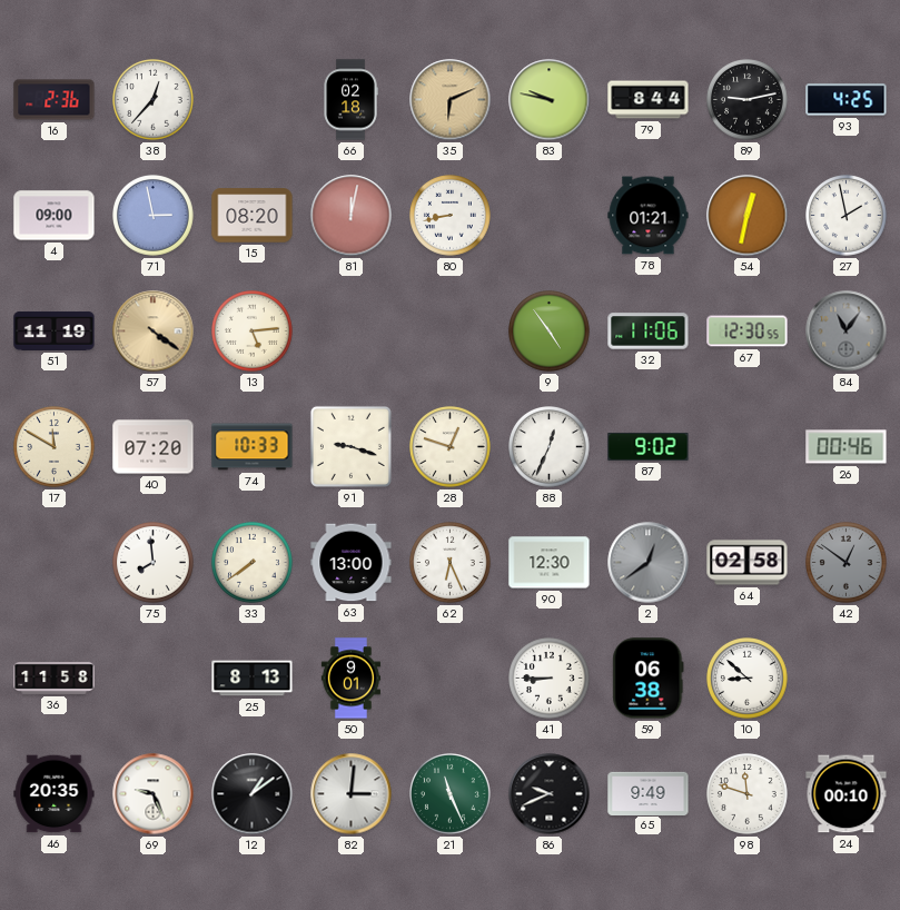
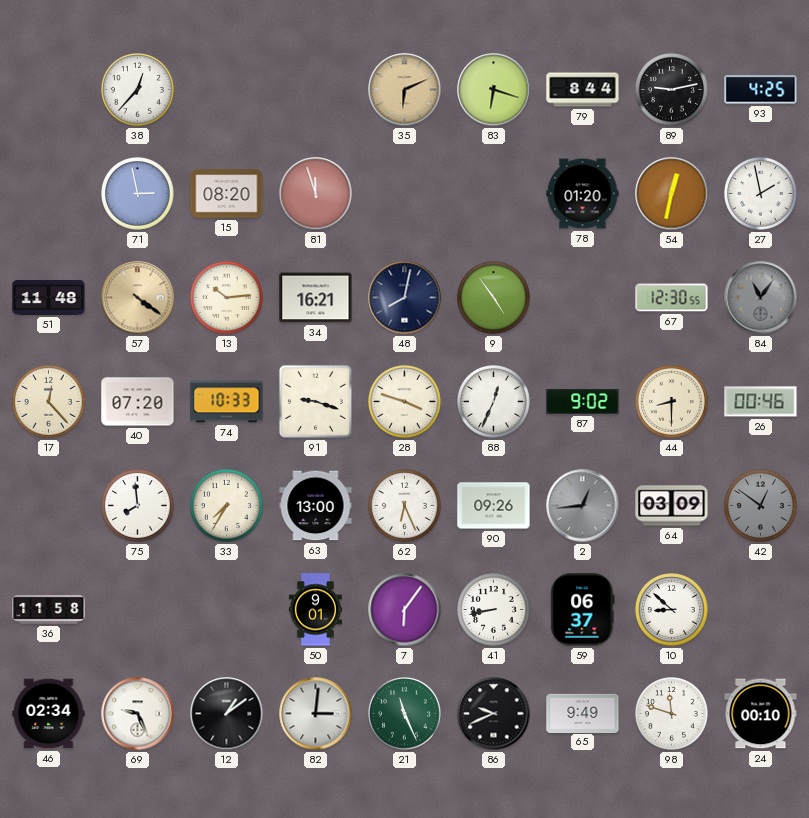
16: 2:36 -> none (55, 100)
66: 02:18 -> none (350, 100)
83: 9:47 -> 6:18 (494, 90)
4: 09:00 -> none (55, 216)
81: 12:02 -> 11:57 (316, 194)
80: 8:43 -> none (451, 216)
78: 01:21 -> 01:20 (583, 194)
51: 11:19 -> 11:48 (49, 297)
13: 5:14 -> 10:14 (227, 298)
34: none -> 16:21 (316, 298)
48: none -> 8:02 (405, 298)
32: 11:06 -> none (649, 332)
17: 11:50 -> 12:23 (49, 402)
28: 12:48 -> 3:48 (405, 402)
44: none -> 8:30 (672, 402)
33: 7:39 -> 7:35 (227, 506)
90: 12:30 -> 09:26 (494, 506)
2: 12:39 -> 12:44 (583, 506)
64: 02:58 -> 03:09 (672, 506)
25: 8:13 -> none (253, 679)
7: none -> 6:06 (405, 610)
41: 8:45 -> 8:43 (494, 610)
59: 06:38 -> 06:37 (583, 610)
46: 20:35 -> 02:34 (49, 714)
